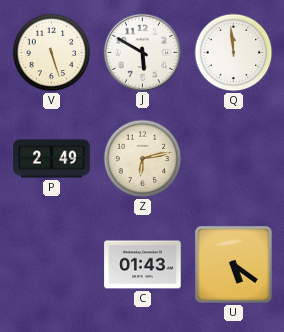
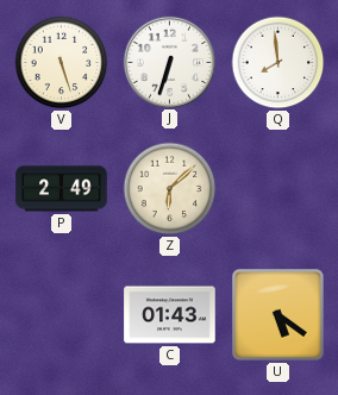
J: 5:50 -> 6:33 (169, 62)
Q: 11:59 -> 7:59 (278, 63)
Z: 6:13 -> 6:08 (170, 189)
